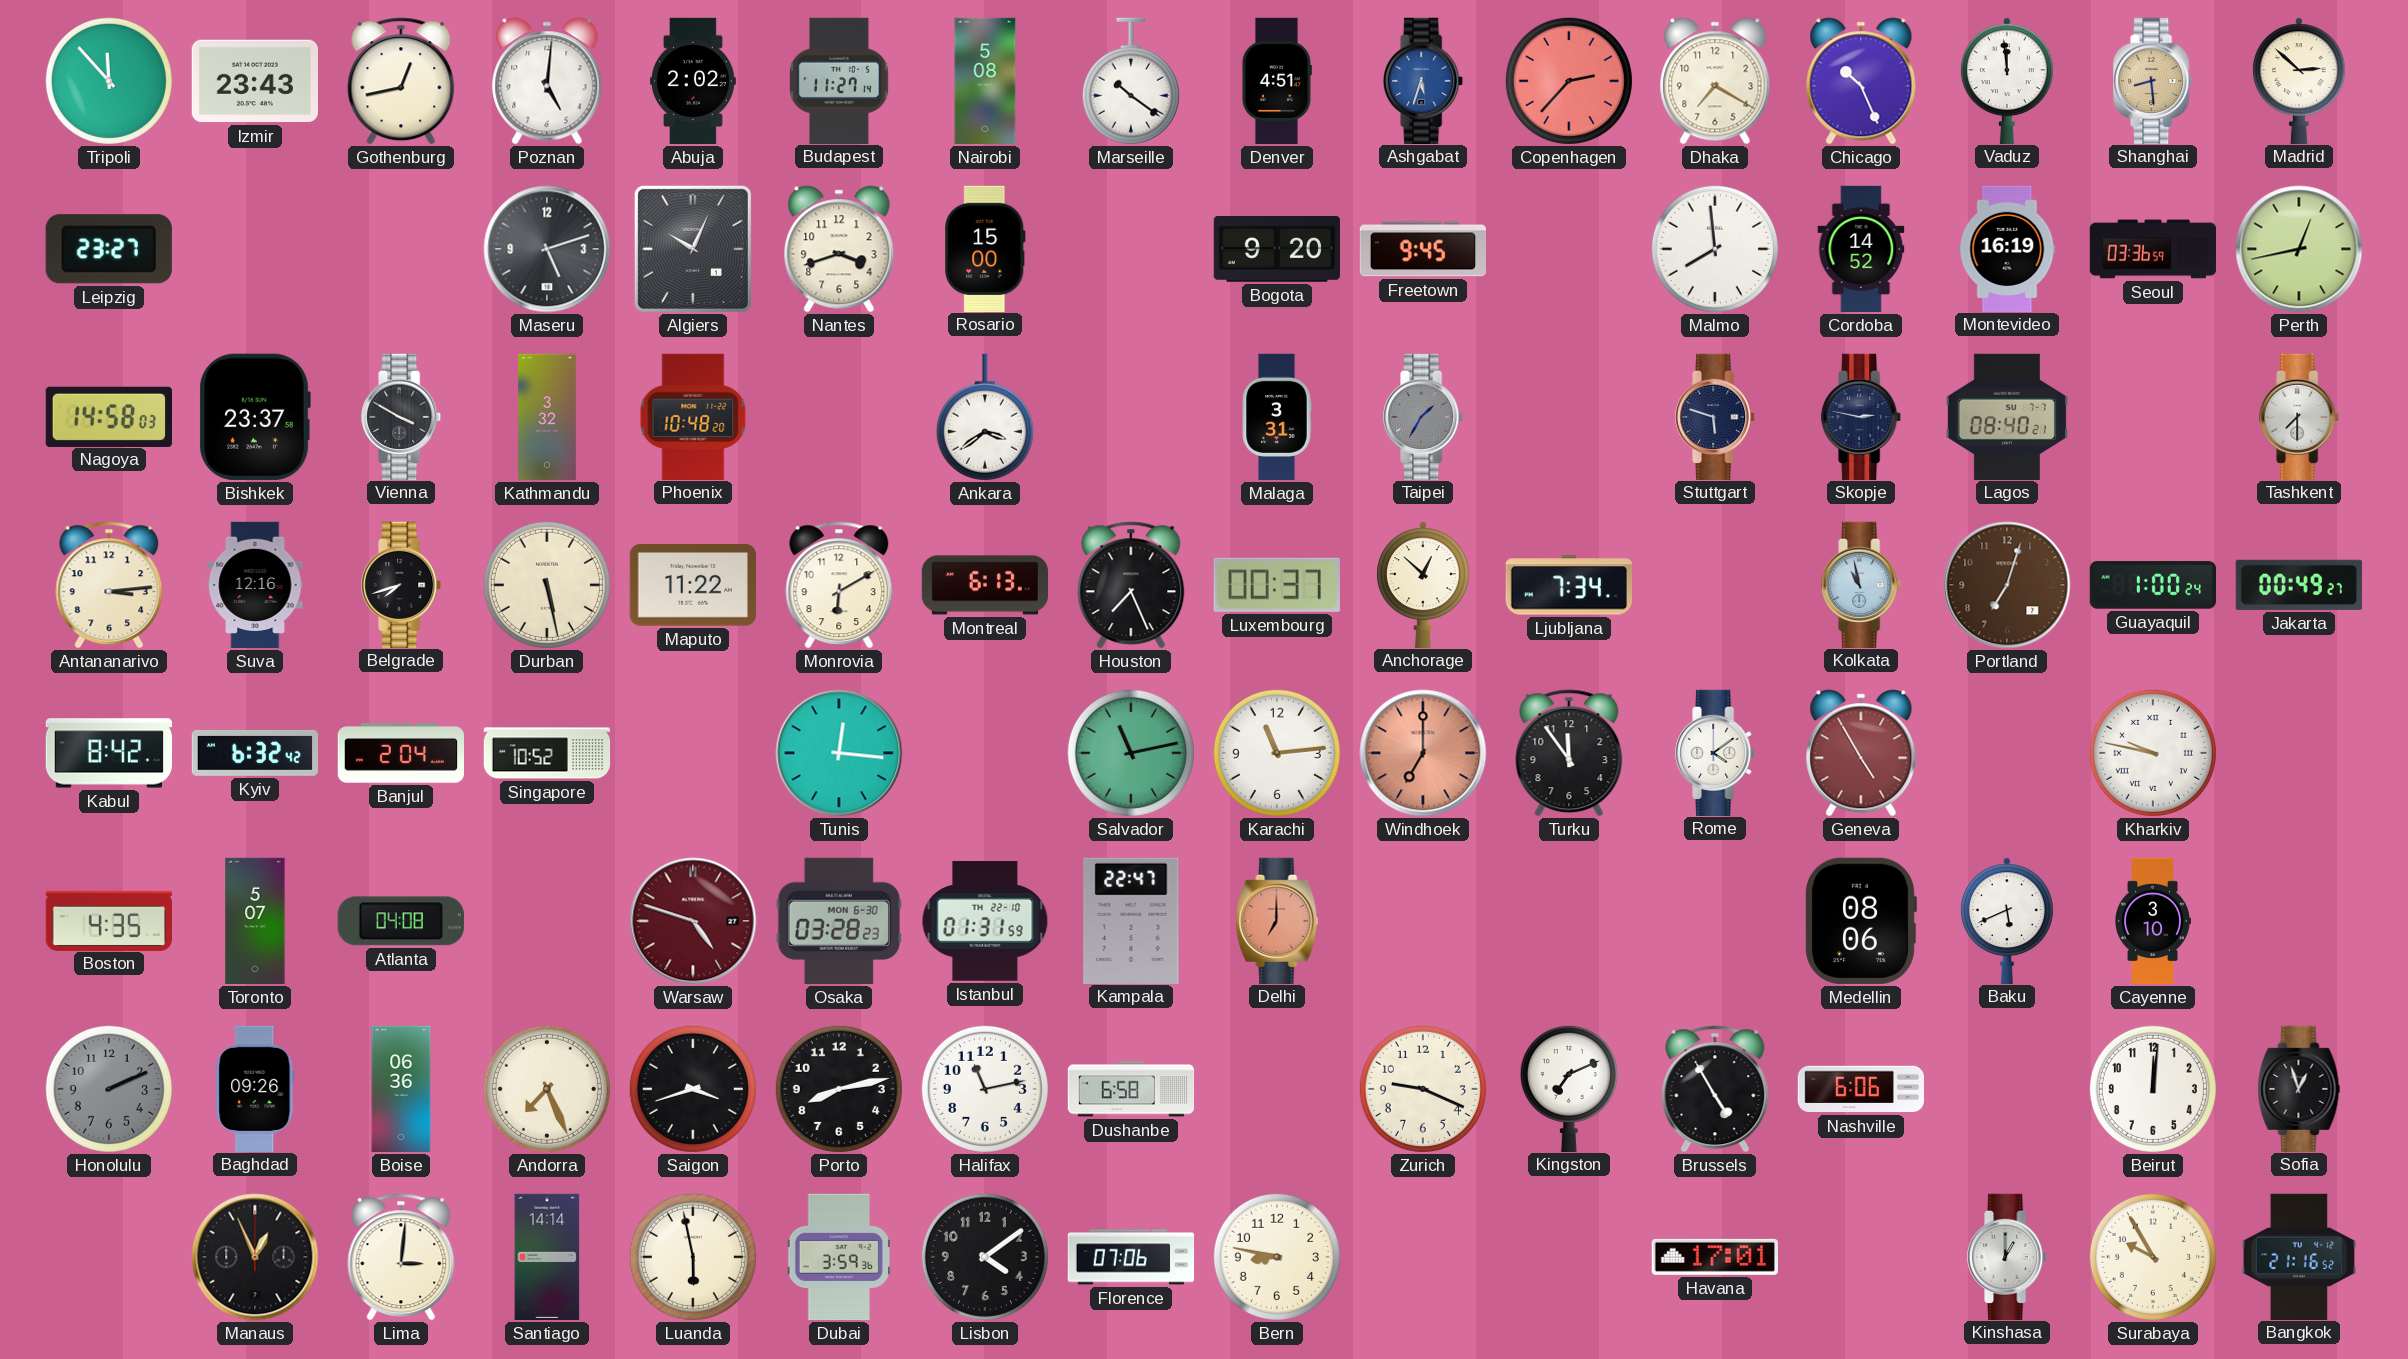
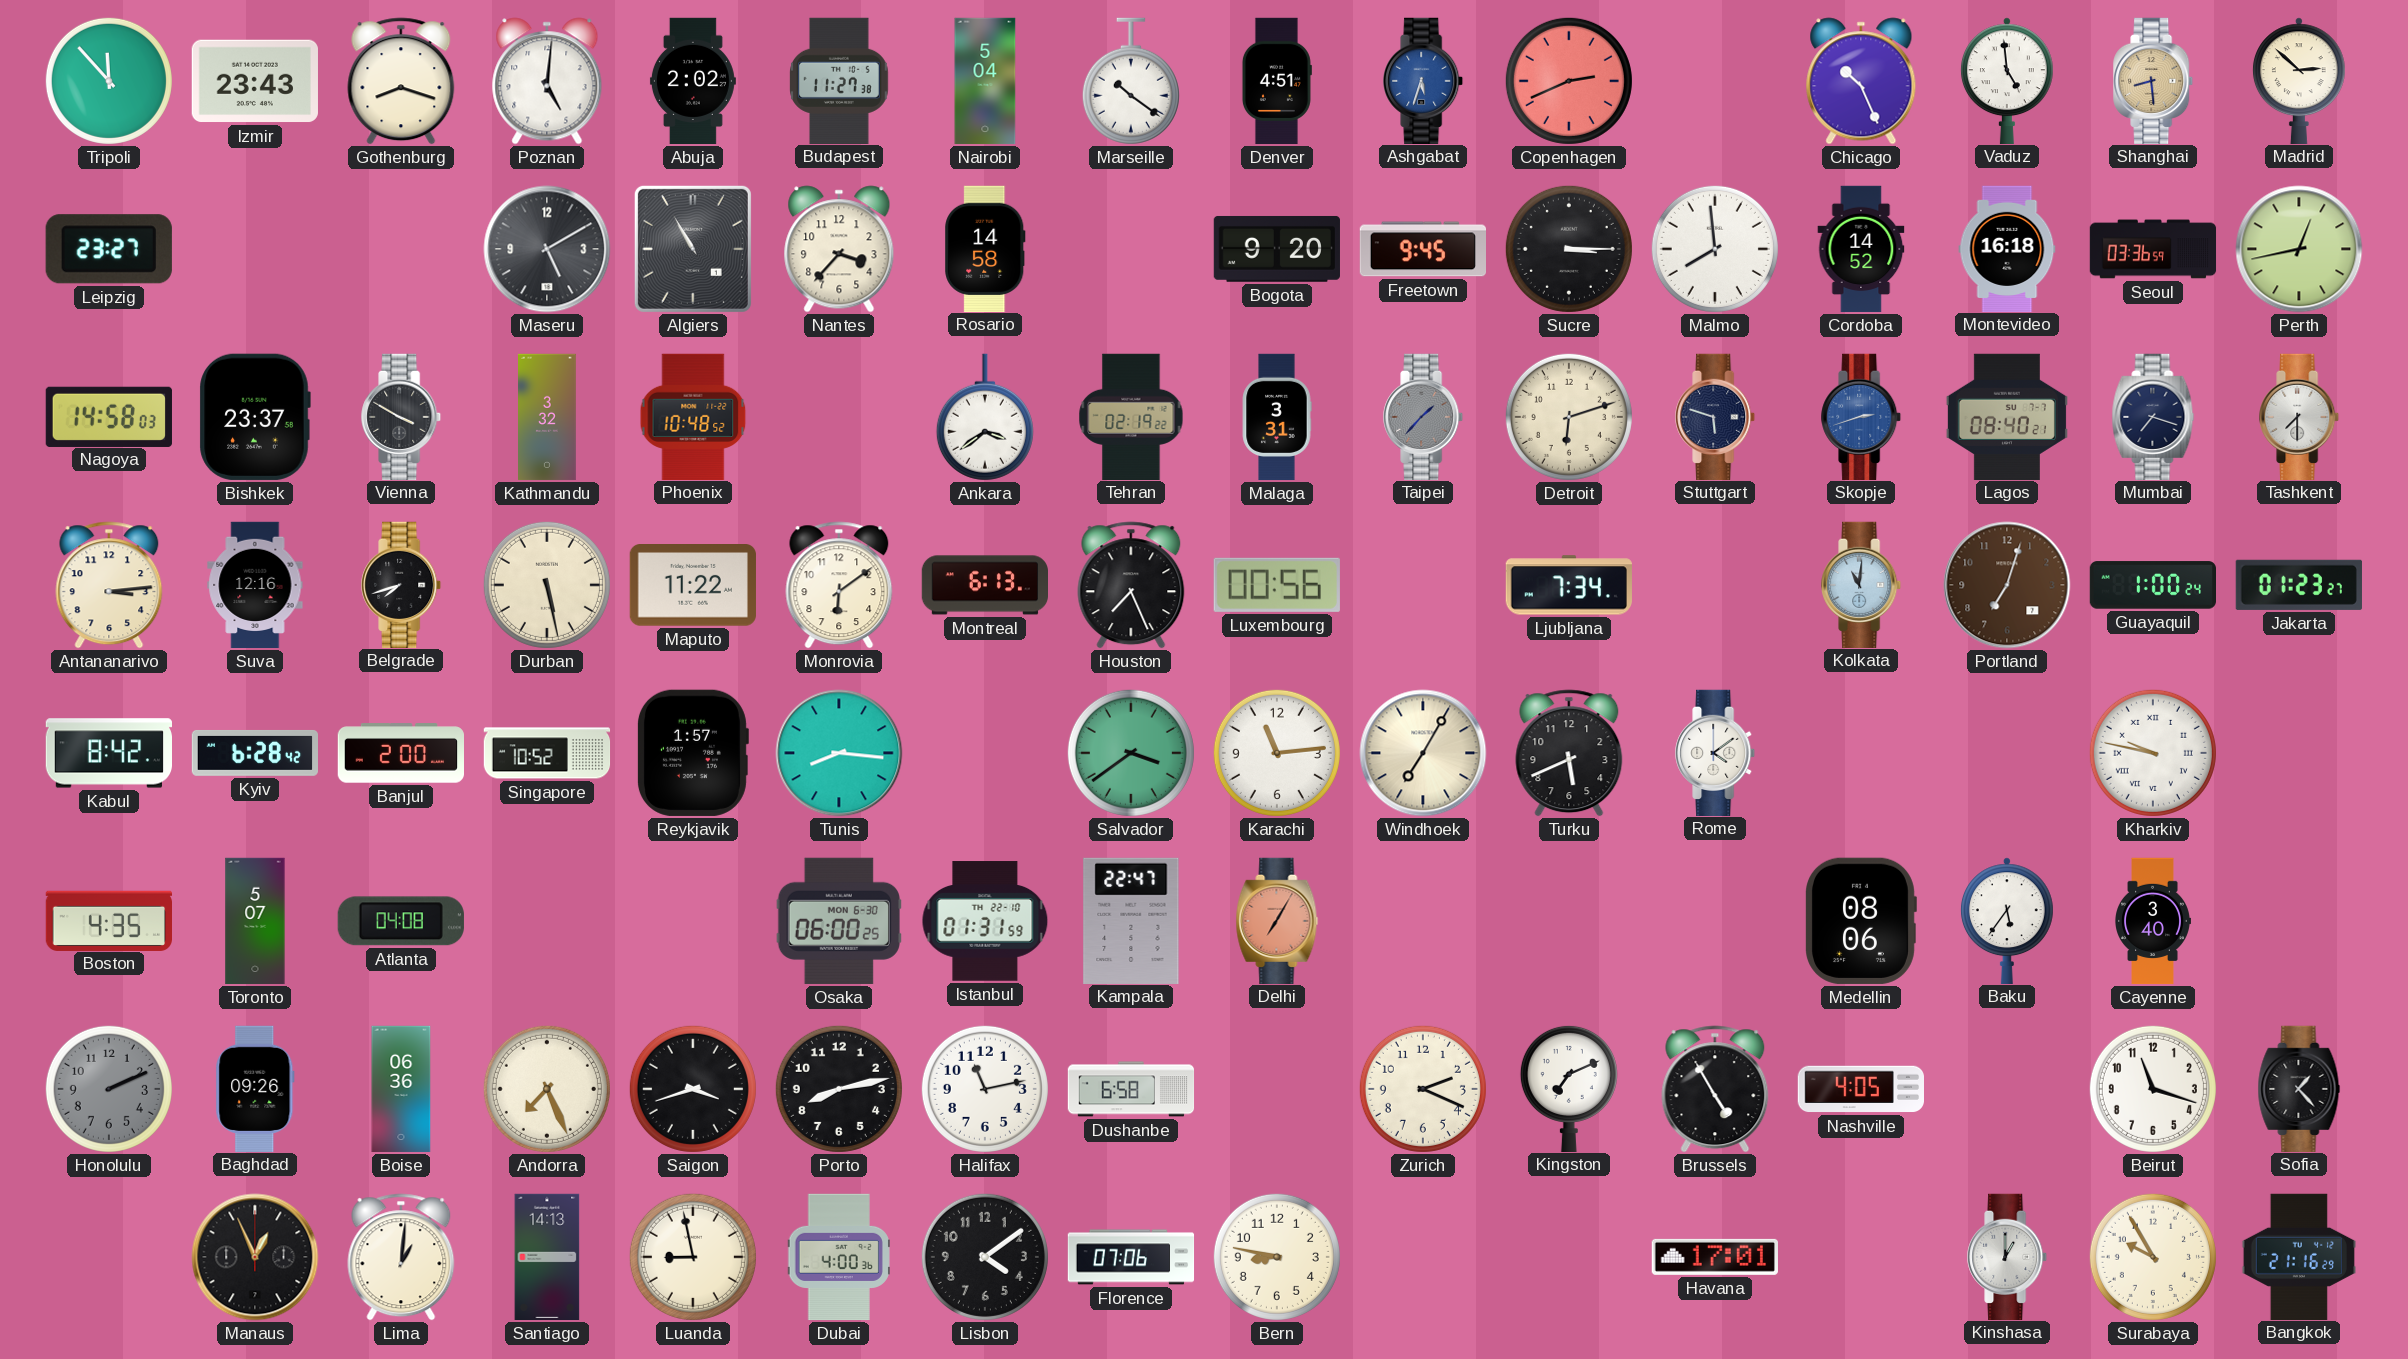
Gothenburg: 12:43 -> 8:18 (401, 81)
Budapest: 11:27:14 -> 11:27:38 (840, 80)
Nairobi: 5:08 -> 5:04 (985, 81)
Copenhagen: 2:37 -> 2:41 (1569, 81)
Dhaka: 7:20 -> none (1715, 81)
Vaduz: 11:59 -> 4:59 (2007, 80)
Maseru: 5:12 -> 5:10 (547, 249)
Algiers: 10:04 -> 10:55 (693, 249)
Nantes: 3:42 -> 3:37 (839, 249)
Rosario: 15:00 -> 14:58 (985, 248)
Sucre: none -> 3:15 (1569, 249)
Montevideo: 16:19 -> 16:18 (2007, 248)
Phoenix: 10:48:20 -> 10:48:52 (693, 416)
Tehran: none -> 02:19 (1131, 416)
Taipei: 1:35 -> 1:37 (1424, 416)
Detroit: none -> 6:12 (1569, 417)
Skopje: 2:47 -> 2:42 (1862, 416)
Skopje dial: navy -> blue (1862, 416)
Mumbai: none -> 7:18 (2153, 416)
Monrovia: 6:10 -> 6:09 (839, 585)
Luxembourg: 00:37 -> 00:56 (1277, 585)
Anchorage: 12:52 -> none (1423, 584)
Kolkata: 10:58 -> 11:01 (1862, 584)
Jakarta: 00:49 -> 01:23 (2299, 585)
Kyiv: 6:32 -> 6:28 (255, 753)
Banjul: 2:04 -> 2:00 (400, 753)
Reykjavik: none -> 1:57 (692, 753)
Tunis: 12:16 -> 8:16 (839, 753)
Salvador: 11:13 -> 3:39 (1131, 753)
Windhoek: 7:00 -> 7:05 (1423, 753)
Windhoek dial: salmon -> cream (1423, 753)
Turku: 11:54 -> 5:41 (1569, 753)
Geneva: 4:55 -> none (1861, 753)
Warsaw: 4:48 -> none (693, 921)
Osaka: 03:28 -> 06:00 (839, 921)
Delhi: 7:00 -> 7:05 (1277, 920)
Baku: 5:41 -> 5:36 (2007, 920)
Cayenne: 3:10 -> 3:40 (2153, 921)
Zurich: 9:19 -> 2:19 (1423, 1089)
Nashville: 6:06 -> 4:05 (1860, 1089)
Beirut: 12:01 -> 11:18 (2153, 1089)
Sofia: 12:57 -> 1:23 (2299, 1088)
Lima: 3:01 -> 1:01 (401, 1257)
Santiago: 14:14 -> 14:13 (547, 1257)
Luanda: 5:58 -> 8:58 (693, 1257)
Dubai: 3:59 -> 4:00 (839, 1257)
Bangkok: 21:16:52 -> 21:16:29 (2298, 1256)
